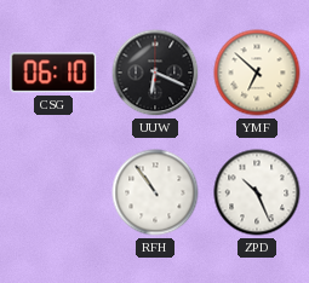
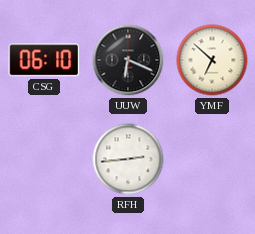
RFH: 10:54 -> 2:44 (128, 159)
ZPD: 10:26 -> none (257, 192)
